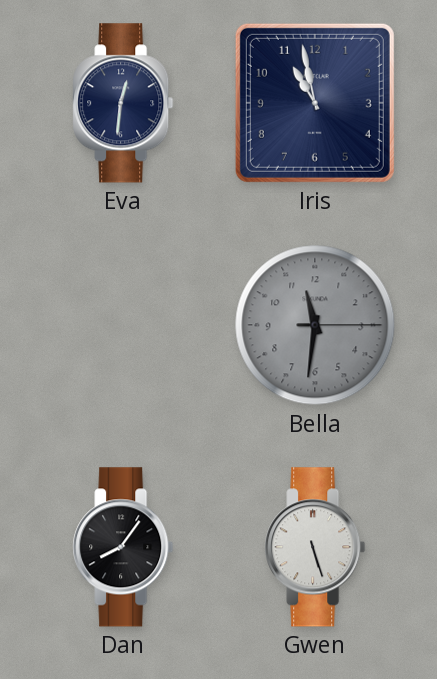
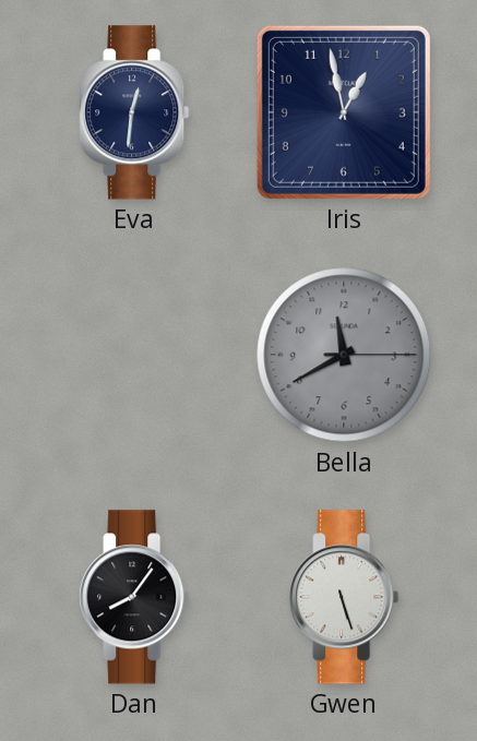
Iris: 10:58 -> 12:58 (344, 112)
Bella: 11:31 -> 11:40 (344, 355)
